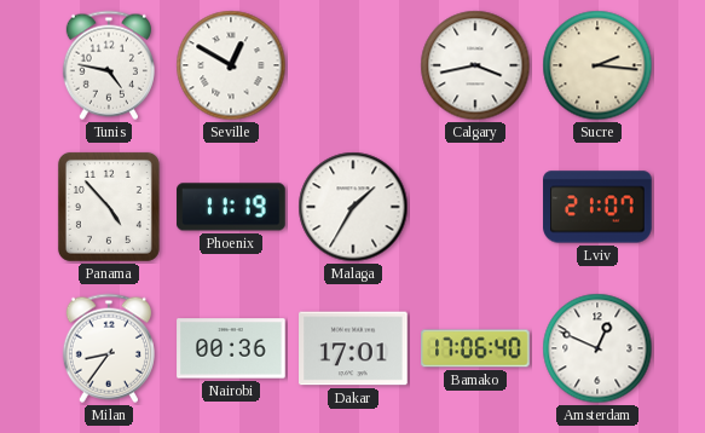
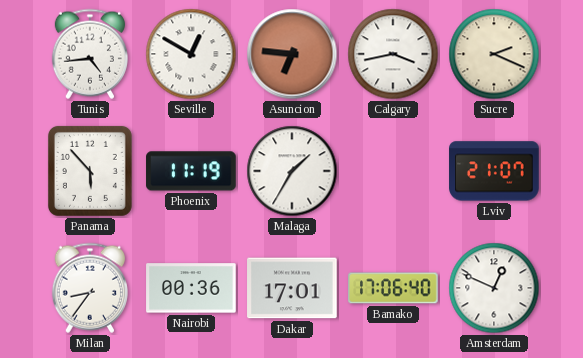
Tunis: 4:47 -> 4:44 (90, 54)
Asuncion: none -> 6:46 (292, 54)
Sucre: 2:16 -> 2:19 (494, 54)
Panama: 4:53 -> 5:53 (90, 171)
